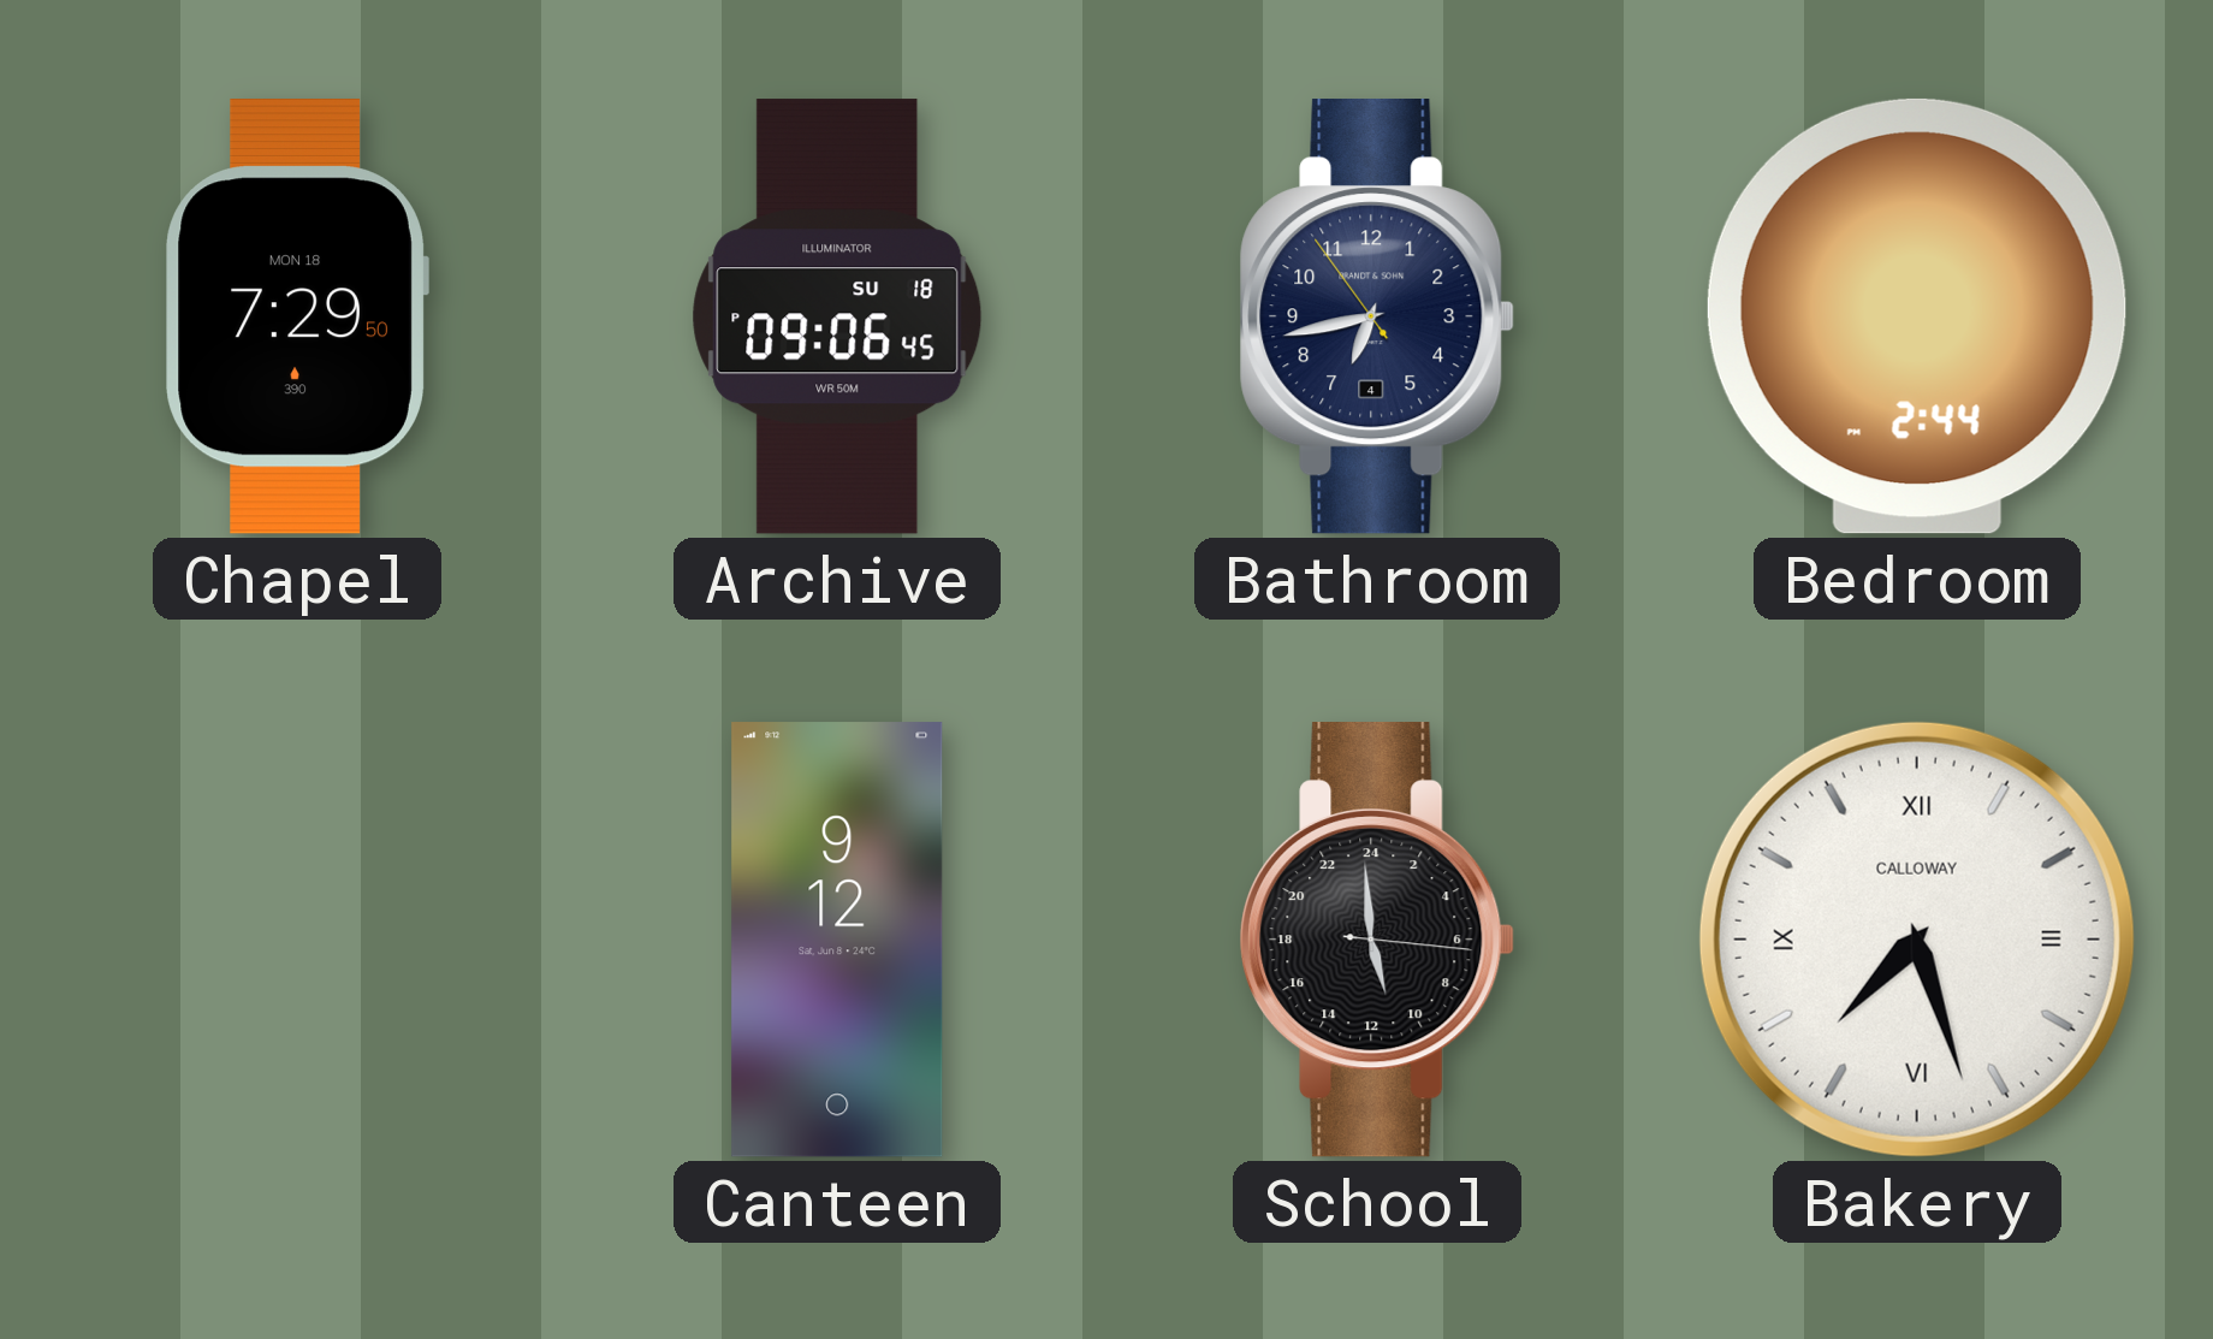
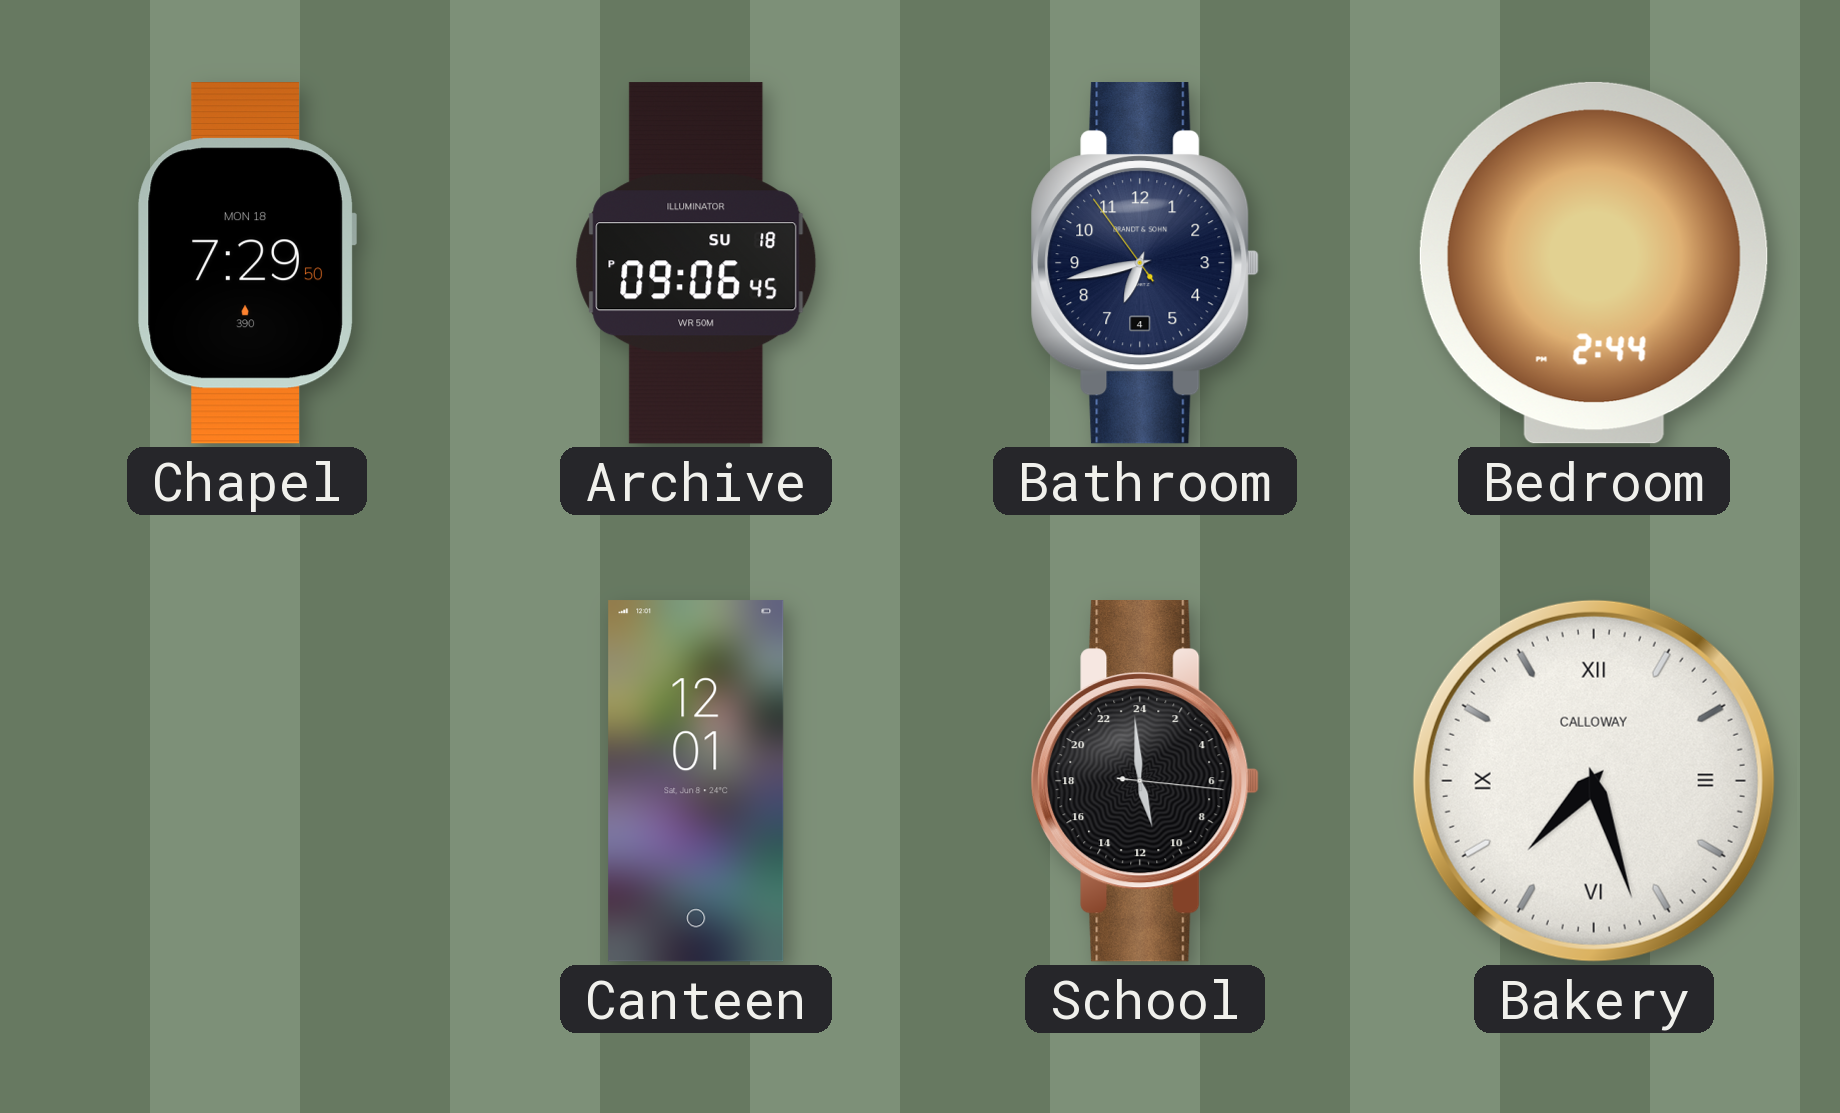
Canteen: 9:12 -> 12:01 (696, 781)
